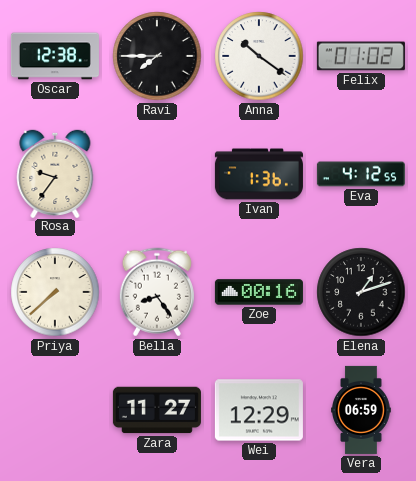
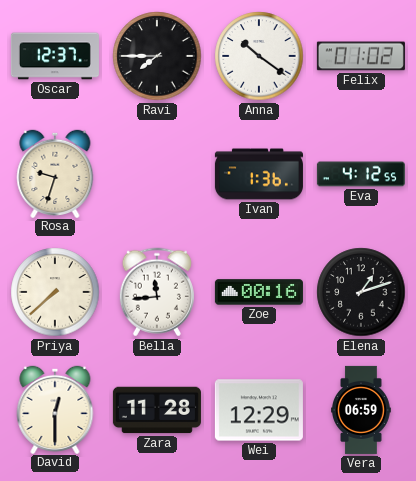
Oscar: 12:38 -> 12:37 (55, 56)
Rosa: 9:36 -> 9:33 (55, 173)
Bella: 8:24 -> 11:44 (157, 292)
David: none -> 12:30 (55, 409)
Zara: 11:27 -> 11:28 (157, 410)
